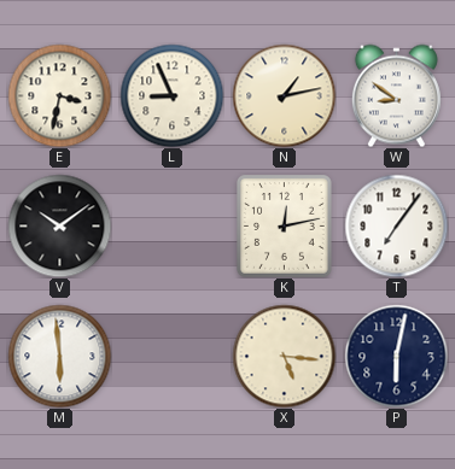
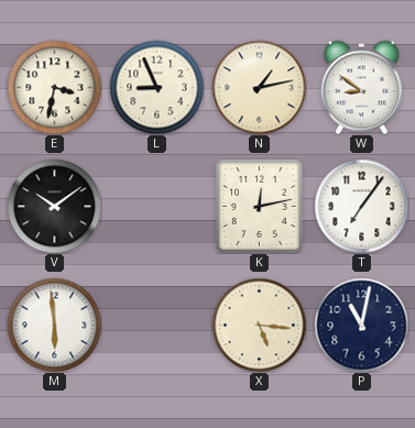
P: 6:02 -> 11:02 (361, 325)
